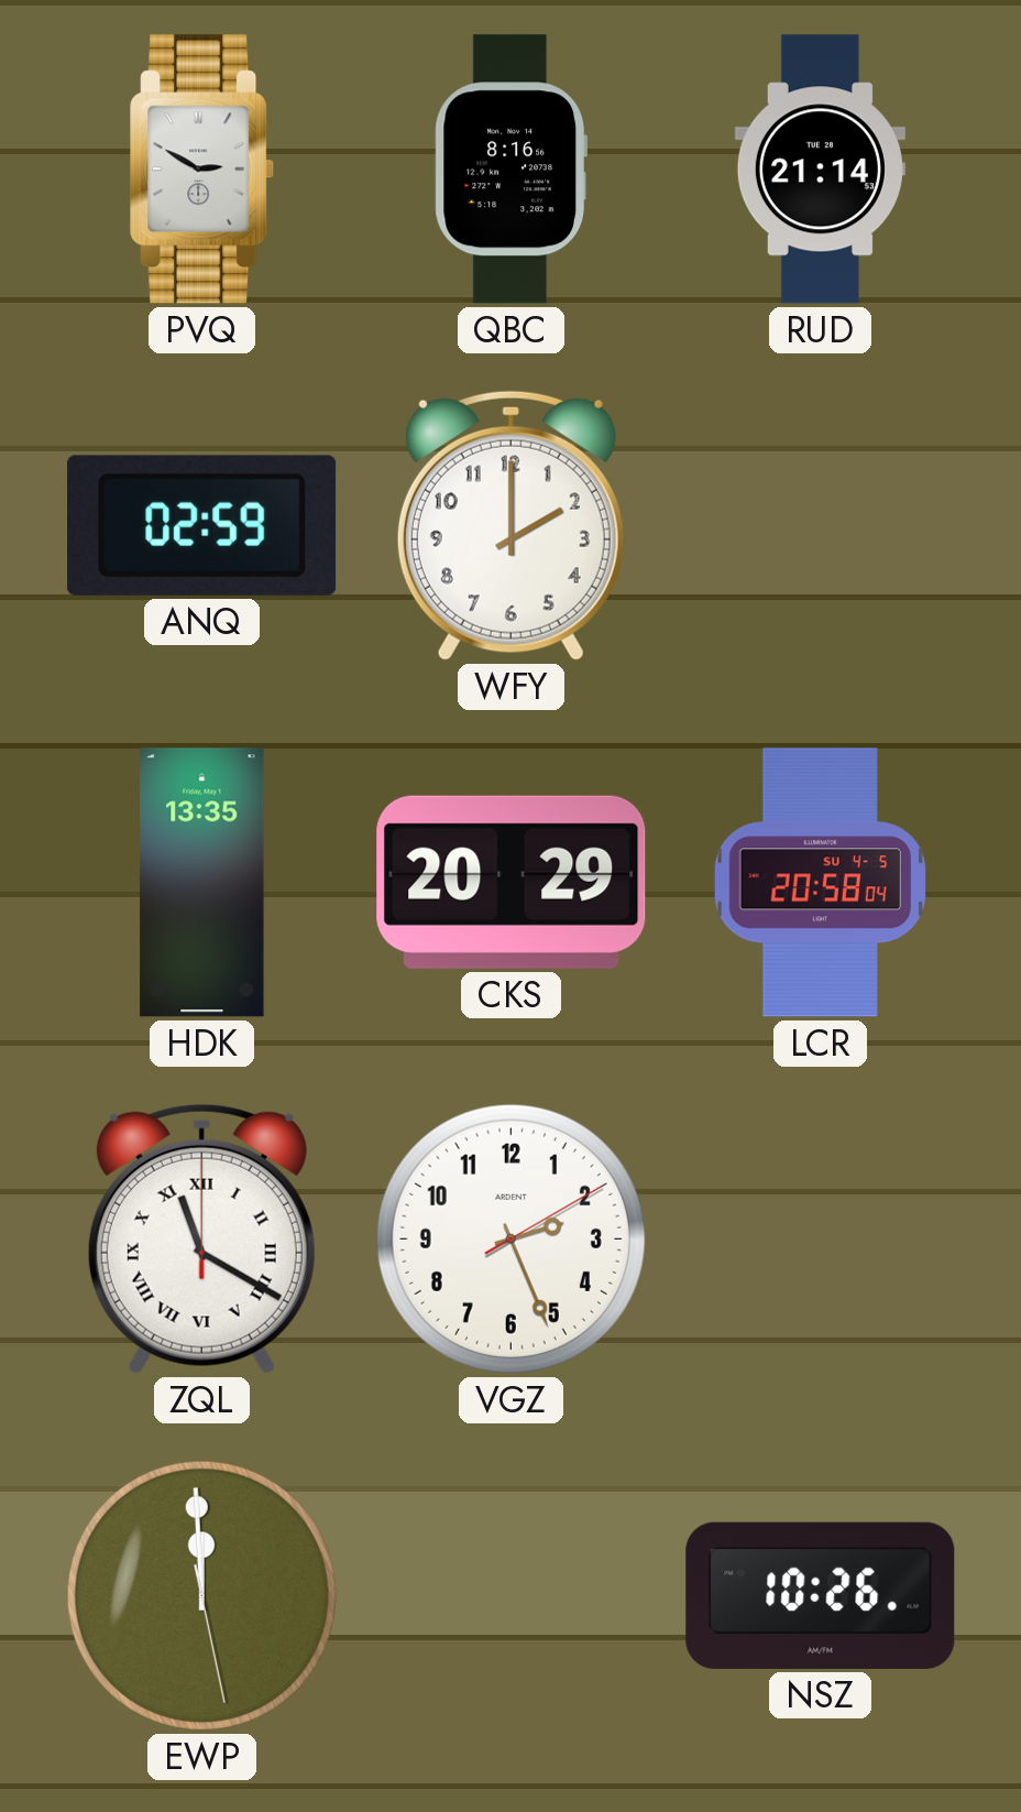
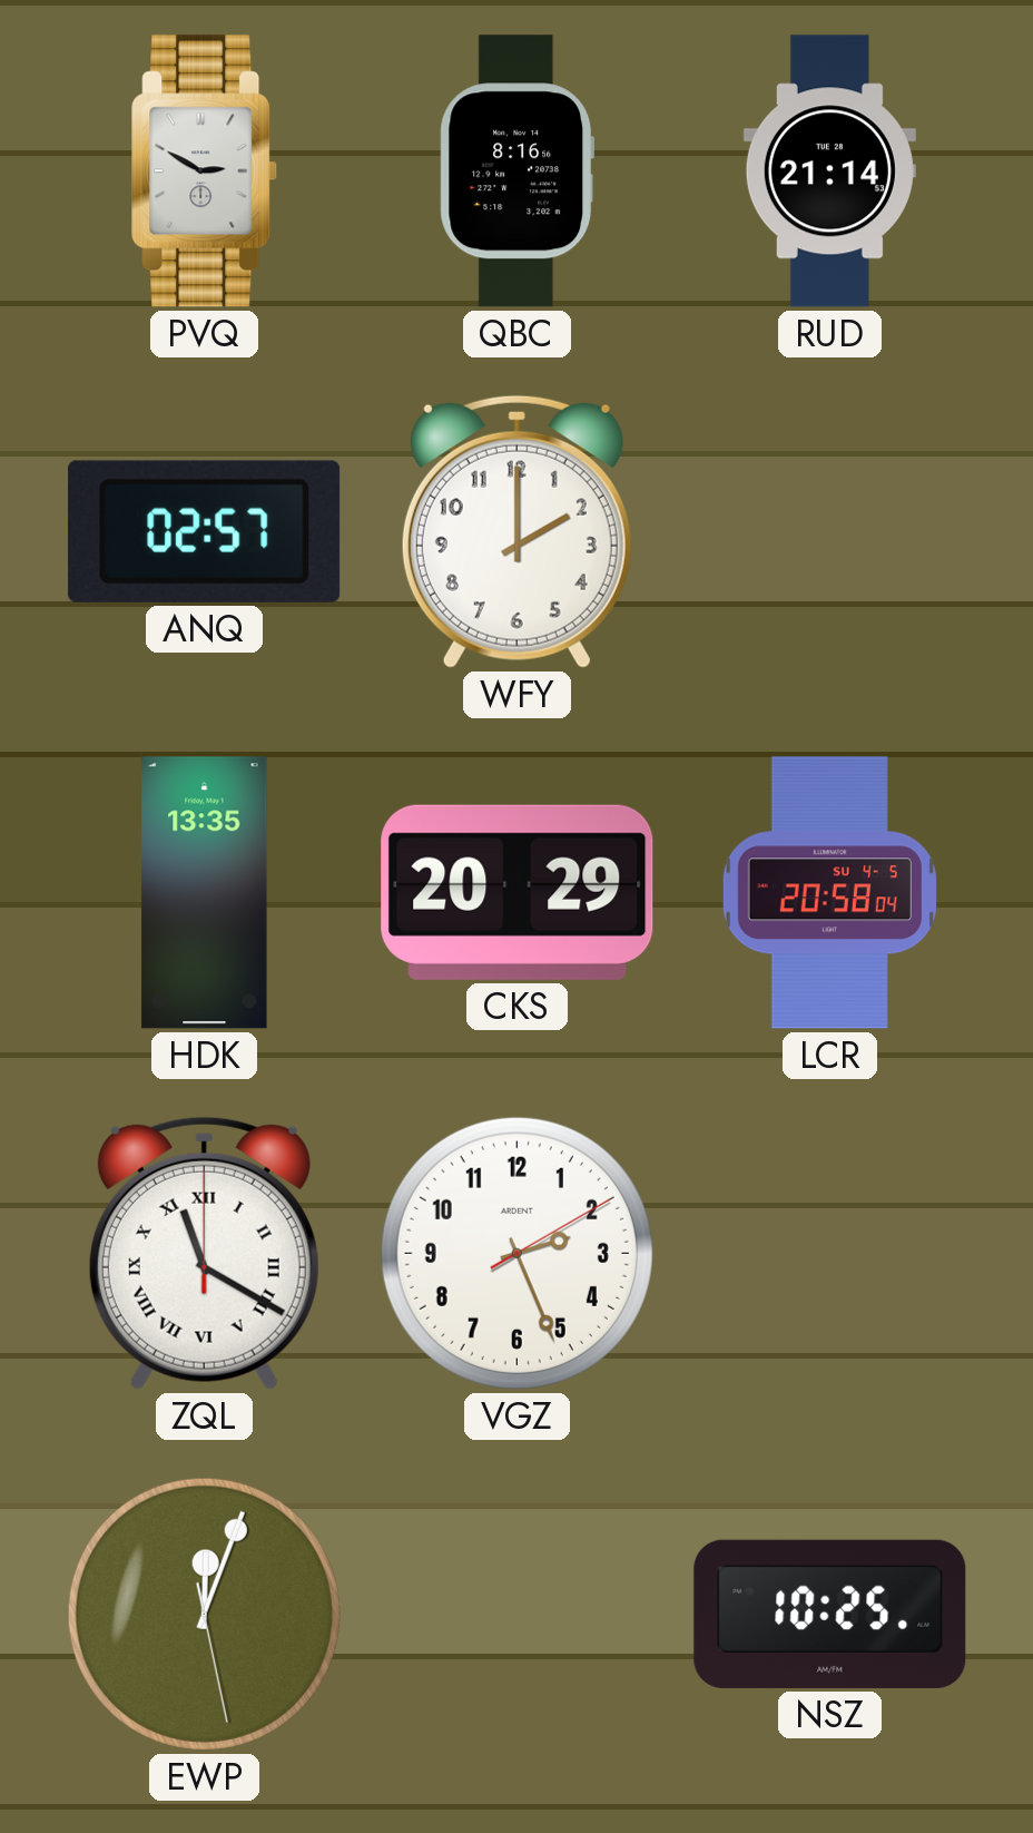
ANQ: 02:59 -> 02:57 (205, 531)
EWP: 11:59 -> 12:03 (204, 1614)
NSZ: 10:26 -> 10:25 (830, 1614)
